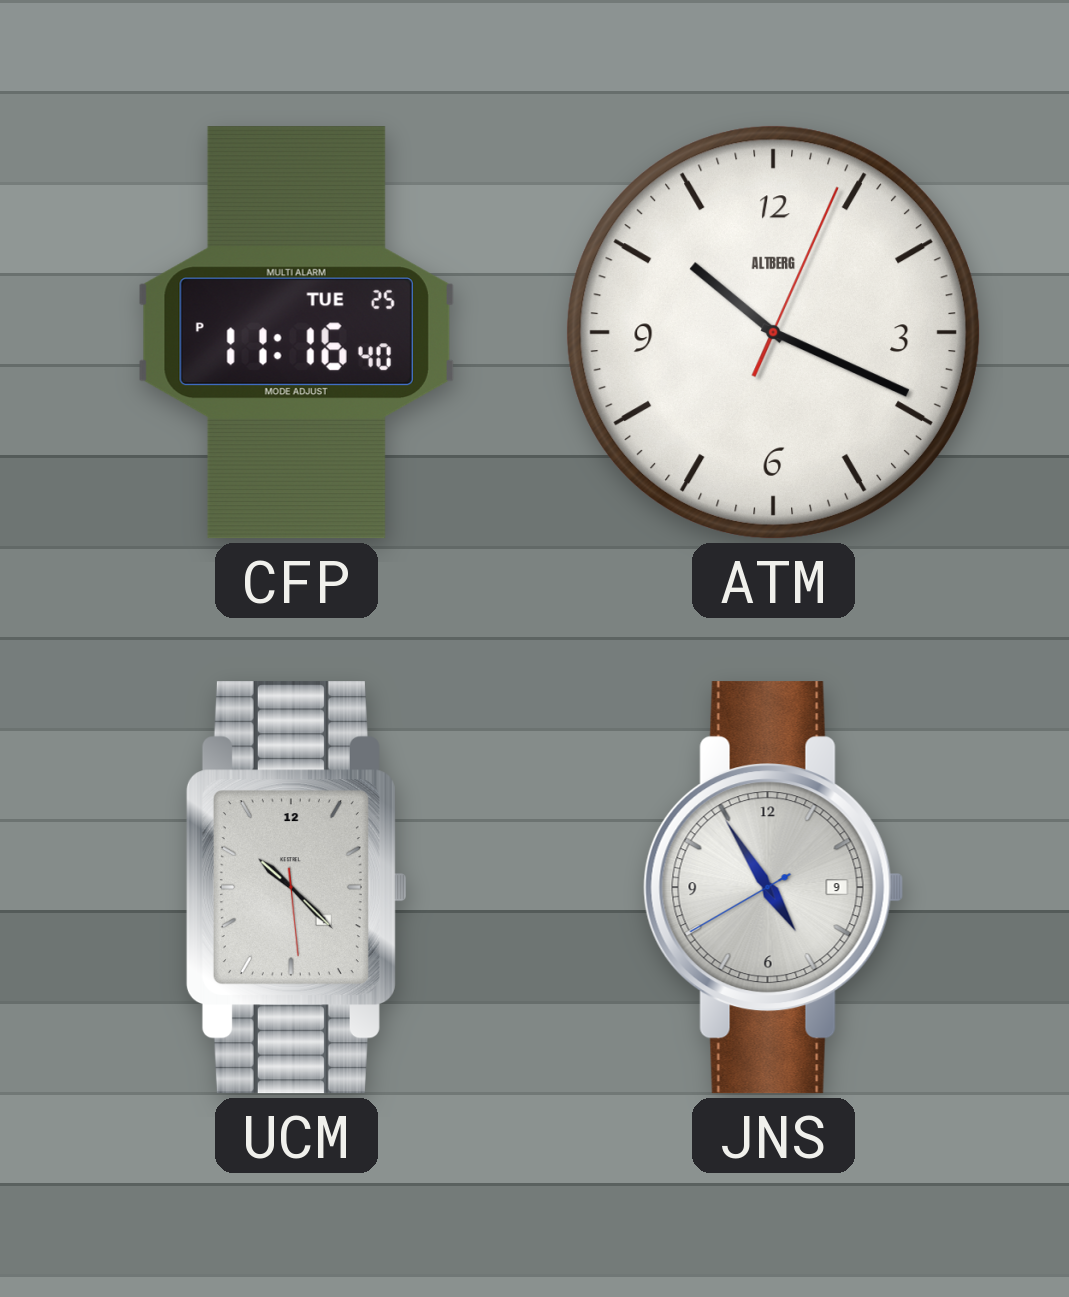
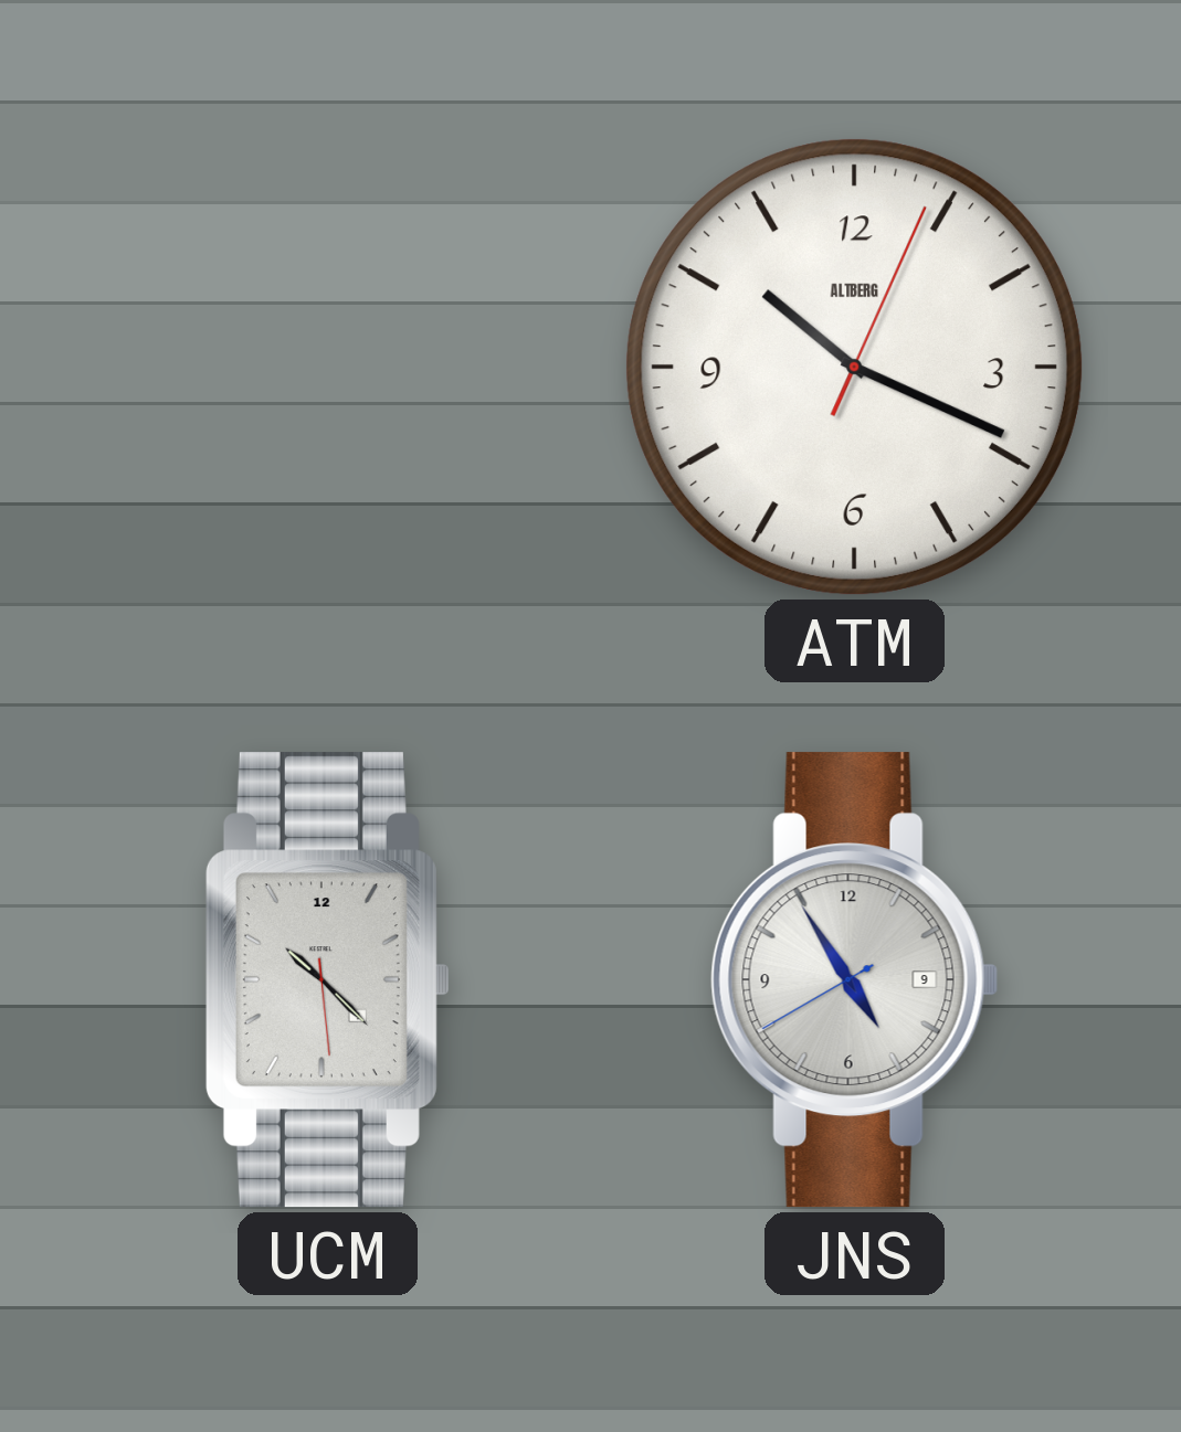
CFP: 11:16 -> none (296, 333)
